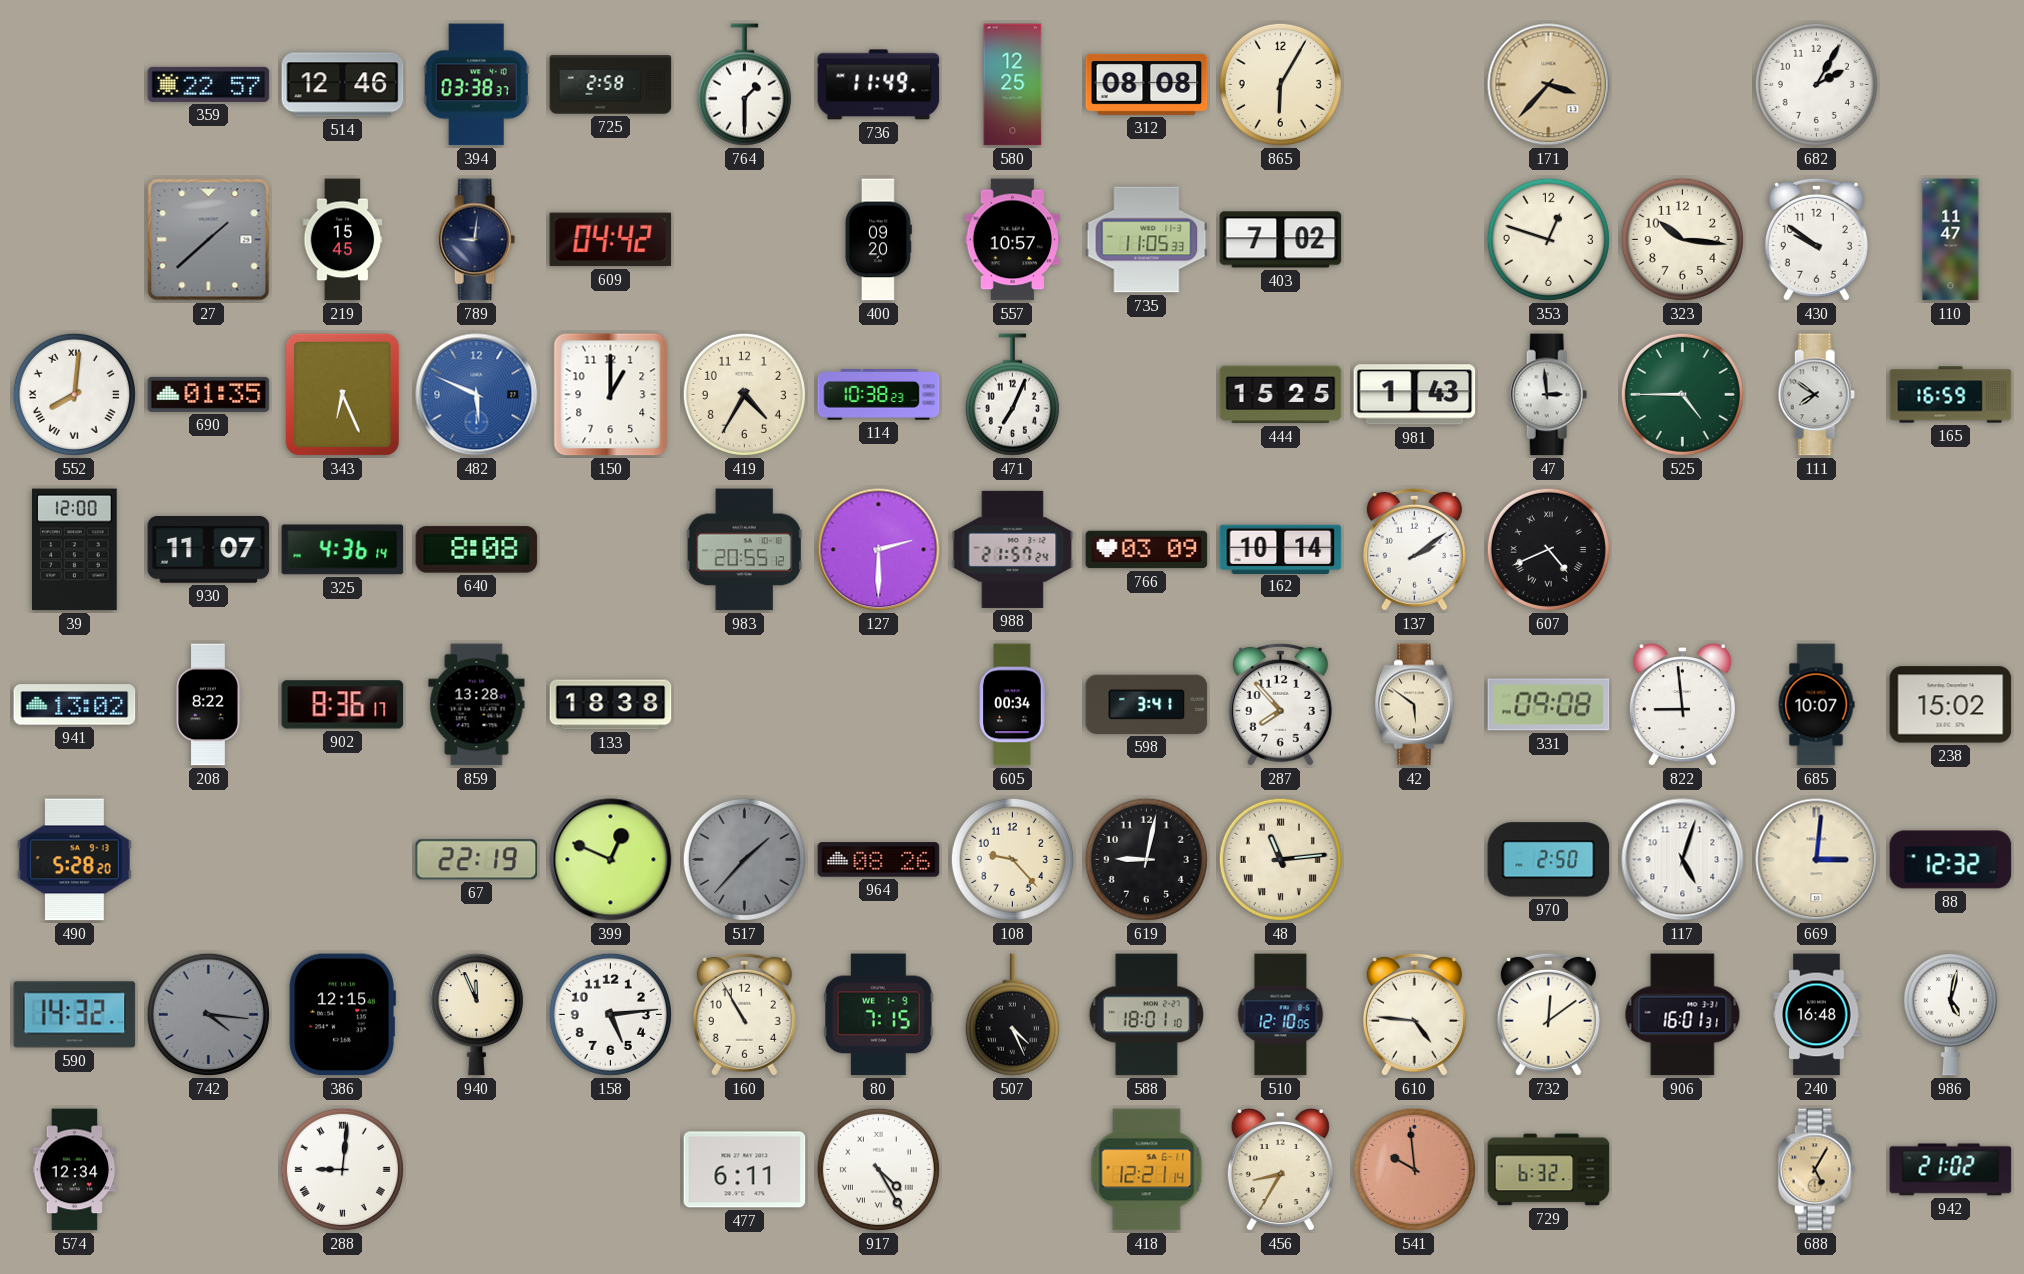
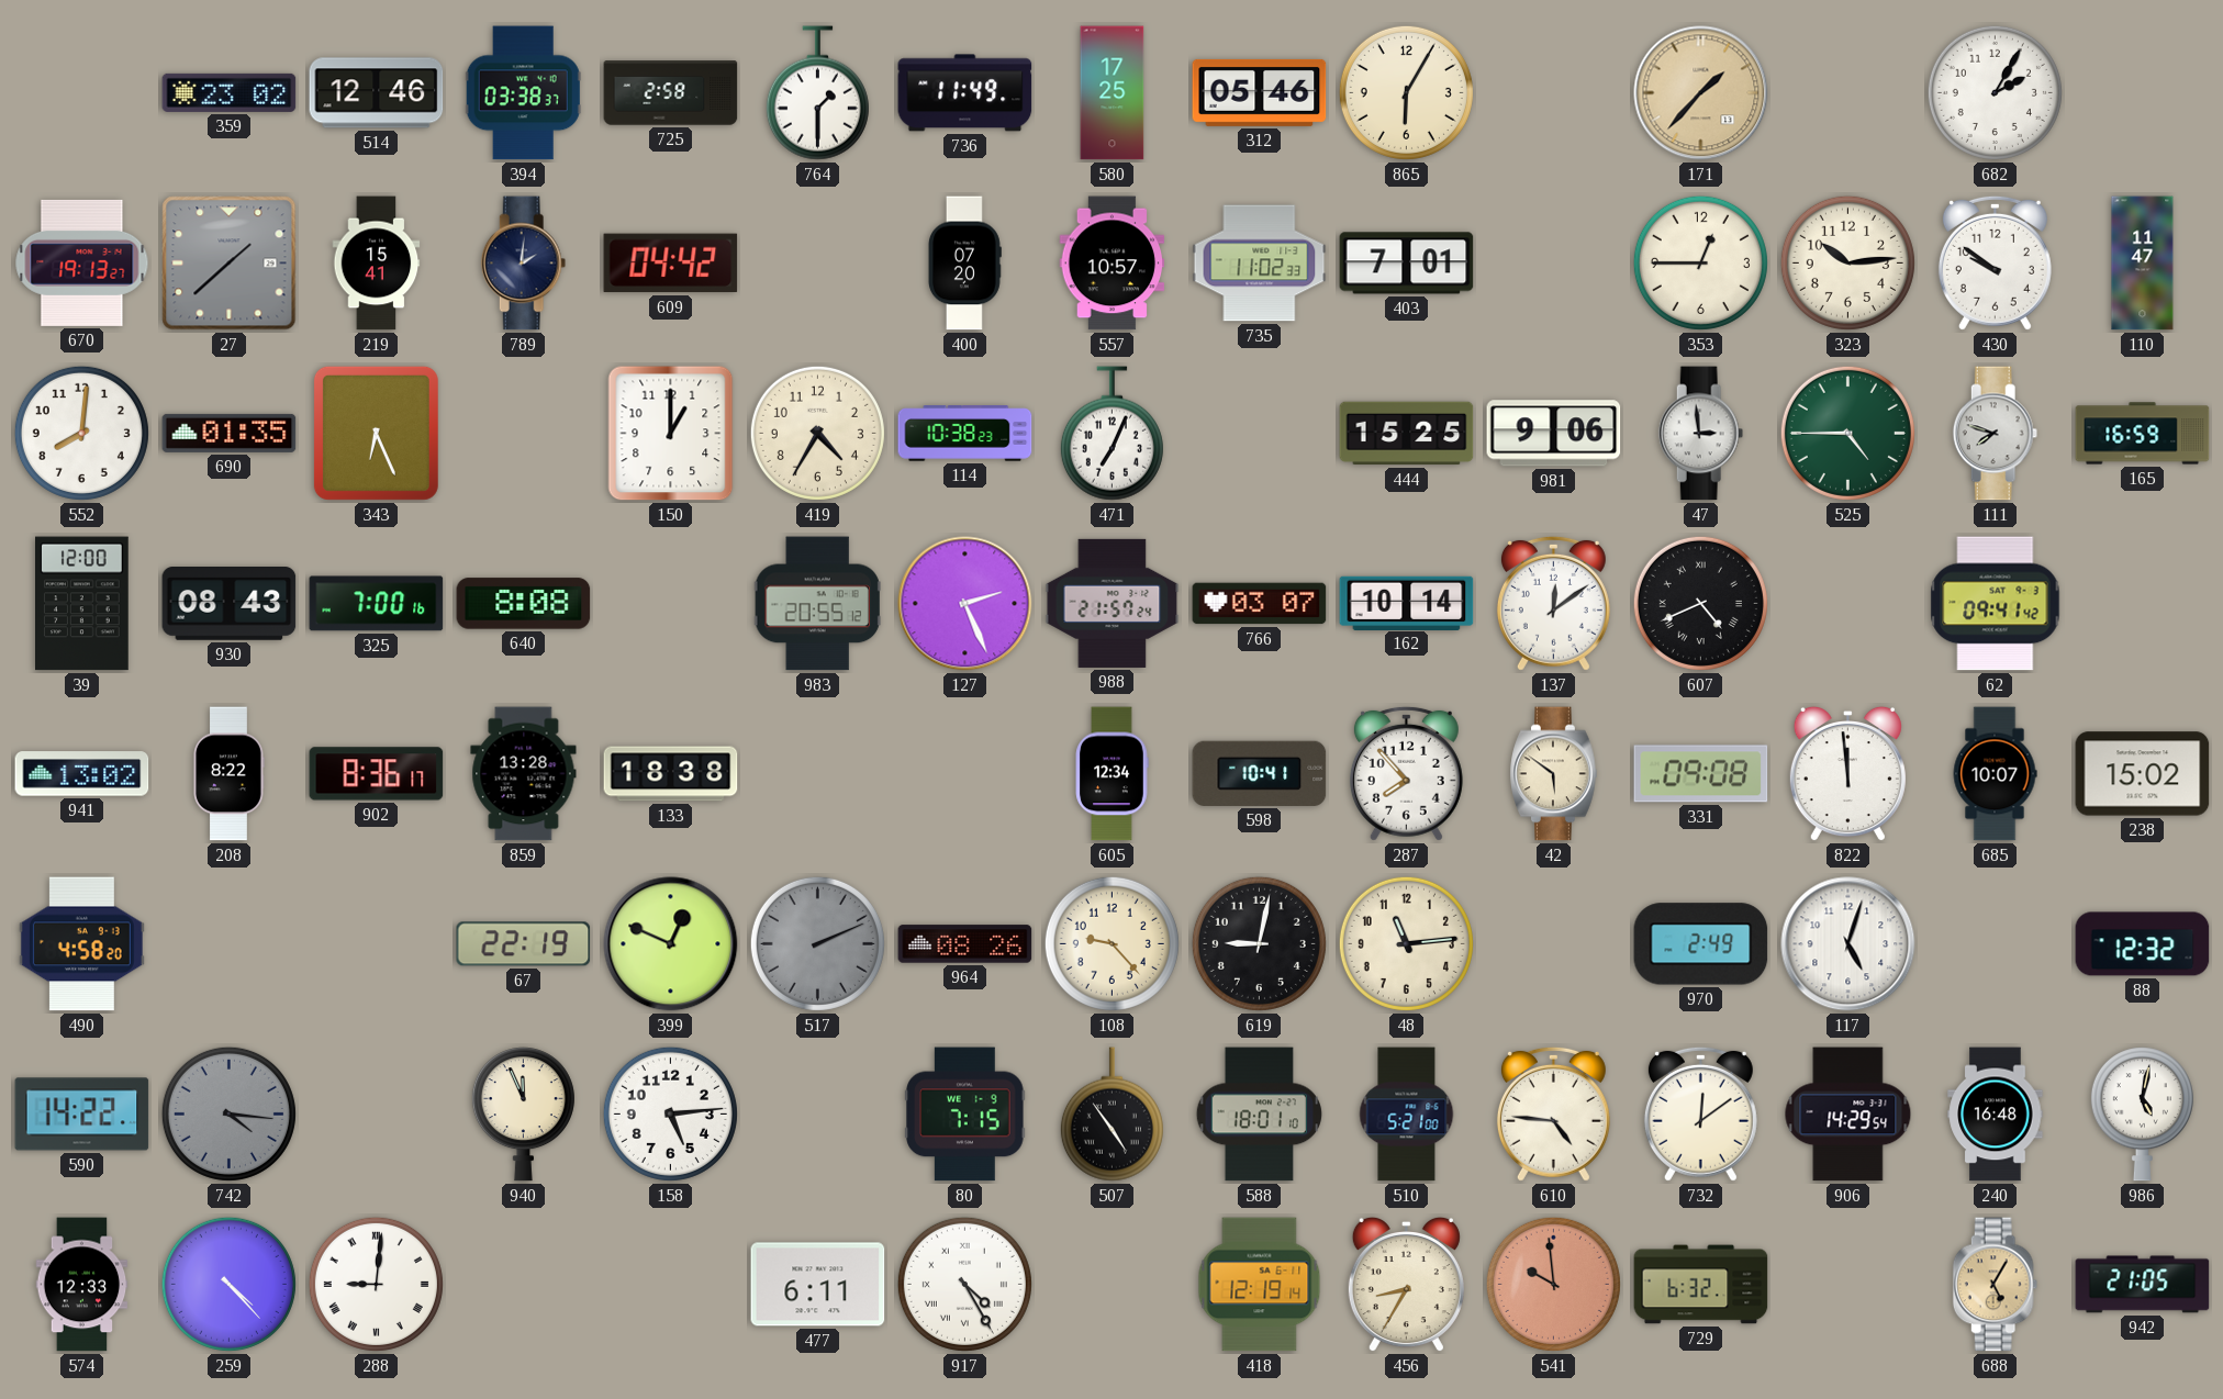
359: 22:57 -> 23:02 (230, 92)
580: 12:25 -> 17:25 (1113, 93)
312: 08:08 -> 05:46 (1260, 92)
171: 3:37 -> 1:37 (1701, 93)
670: none -> 19:13 (82, 262)
219: 15:45 -> 15:41 (377, 264)
789: 9:01 -> 2:01 (524, 264)
400: 09:20 -> 07:20 (964, 264)
735: 11:05 -> 11:02 (1260, 264)
403: 7:02 -> 7:01 (1407, 264)
353: 12:48 -> 12:45 (1700, 262)
323: 10:16 -> 10:14 (1847, 262)
552 numerals: Roman -> Arabic (81, 433)
482: 5:49 -> none (477, 395)
981: 1:43 -> 9:06 (1554, 434)
111: 7:51 -> 7:48 (1996, 434)
930: 11:07 -> 08:43 (230, 604)
325: 4:36 -> 7:00 (377, 604)
127: 2:30 -> 2:26 (965, 604)
766: 03:09 -> 03:07 (1260, 604)
137: 2:09 -> 12:09 (1553, 603)
62: none -> 09:41 (1996, 604)
605: 00:34 -> 12:34 (1111, 774)
598: 3:41 -> 10:41 (1260, 773)
822: 8:59 -> 11:59 (1847, 774)
490: 5:28 -> 4:58 (81, 944)
517: 1:37 -> 2:11 (817, 943)
48 numerals: Roman -> Arabic (1406, 943)
970: 2:50 -> 2:49 (1701, 944)
669: 3:01 -> none (1817, 860)
590: 14:32 -> 14:22 (82, 1115)
386: 12:15 -> none (342, 1015)
160: 10:55 -> none (744, 1014)
507: 4:26 -> 4:54 (1111, 1115)
510: 12:10 -> 5:21 (1407, 1115)
906: 16:01 -> 14:29 (1848, 1115)
574: 12:34 -> 12:33 (82, 1285)
259: none -> 4:23 (228, 1284)
418: 12:21 -> 12:19 (1260, 1285)
942: 21:02 -> 21:05 (2143, 1285)
